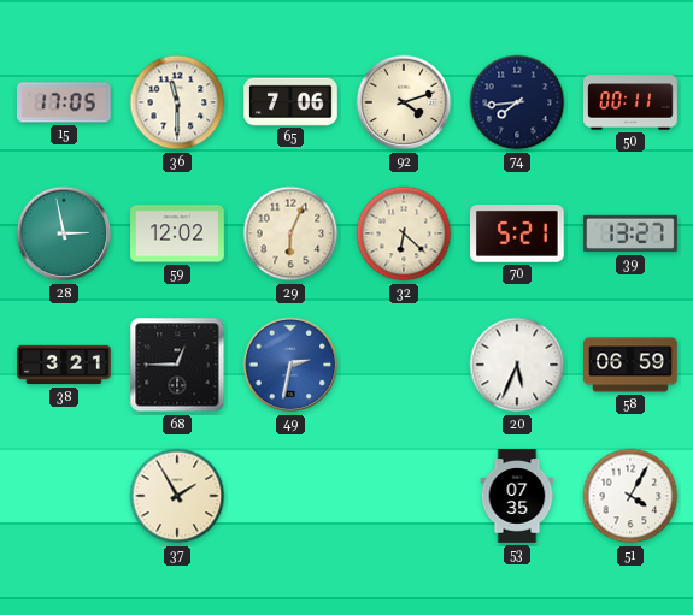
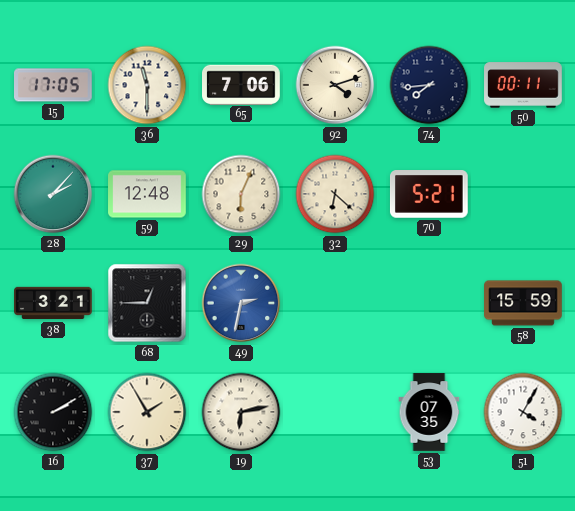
28: 2:58 -> 2:07 (53, 194)
59: 12:02 -> 12:48 (147, 194)
39: 13:27 -> none (630, 233)
20: 5:34 -> none (517, 365)
58: 06:59 -> 15:59 (523, 303)
16: none -> 2:10 (53, 412)
19: none -> 6:13 (241, 412)
